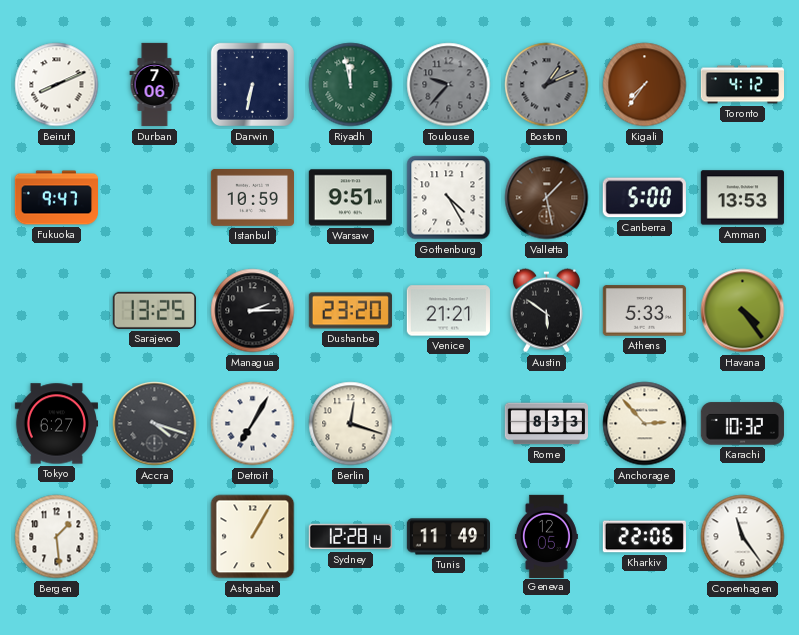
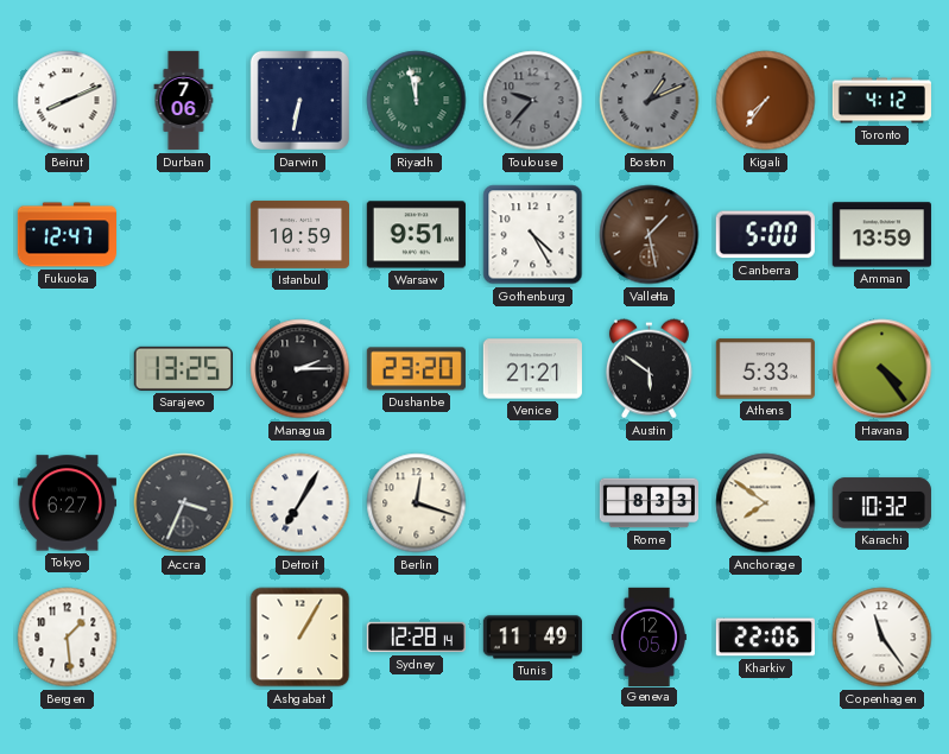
Fukuoka: 9:47 -> 12:47 (67, 235)
Amman: 13:53 -> 13:59 (881, 235)
Accra: 4:18 -> 3:34 (184, 503)
Anchorage: 2:53 -> 7:51 (766, 503)
